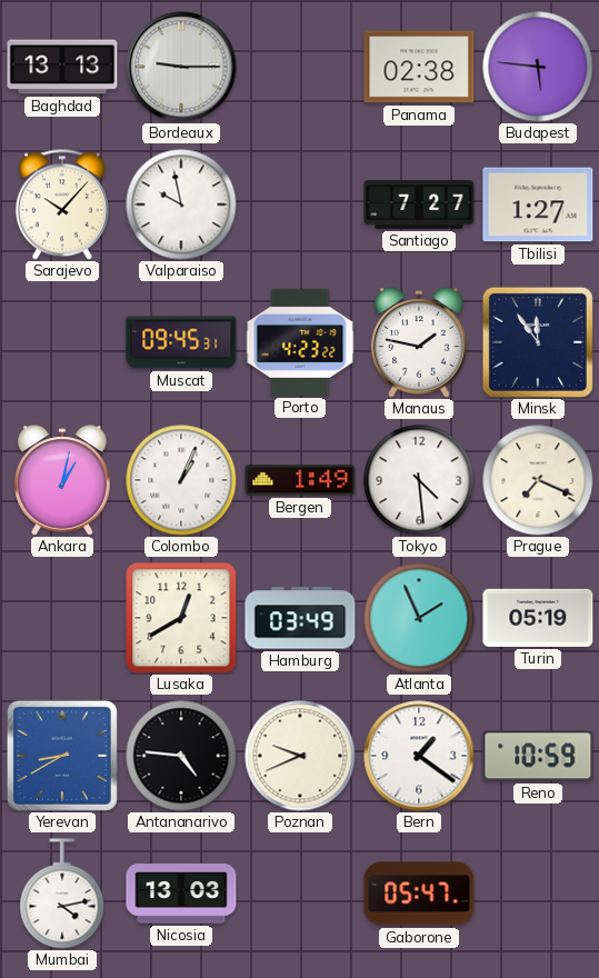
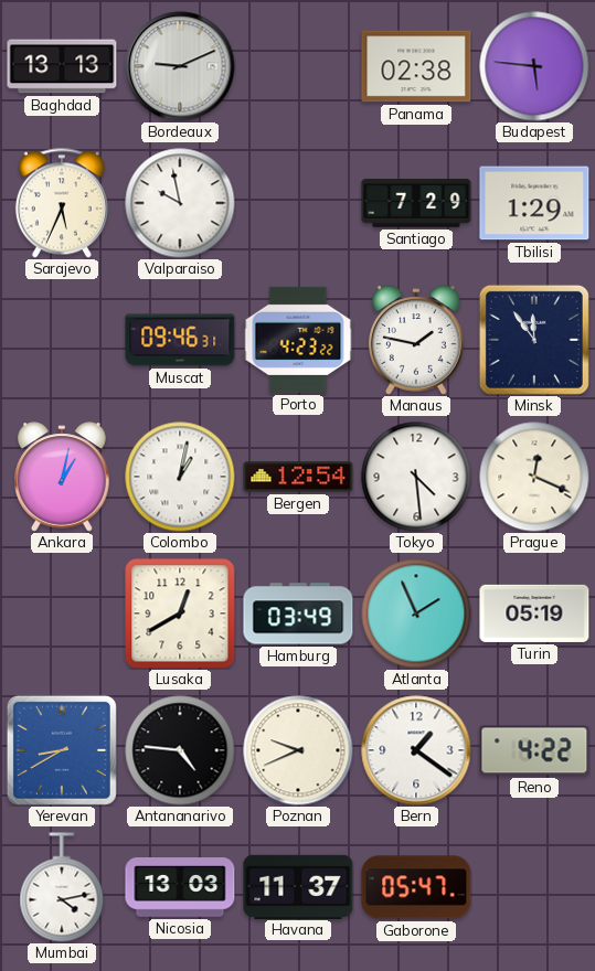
Bordeaux: 9:15 -> 9:11 (180, 66)
Sarajevo: 10:07 -> 5:34 (62, 203)
Santiago: 7:27 -> 7:29 (416, 203)
Tbilisi: 1:27 -> 1:29 (534, 203)
Muscat: 09:45 -> 09:46 (180, 340)
Colombo: 1:04 -> 1:02 (180, 477)
Bergen: 1:49 -> 12:54 (298, 477)
Prague: 7:19 -> 12:19 (534, 477)
Reno: 10:59 -> 4:22 (534, 750)
Havana: none -> 11:37 (298, 886)
